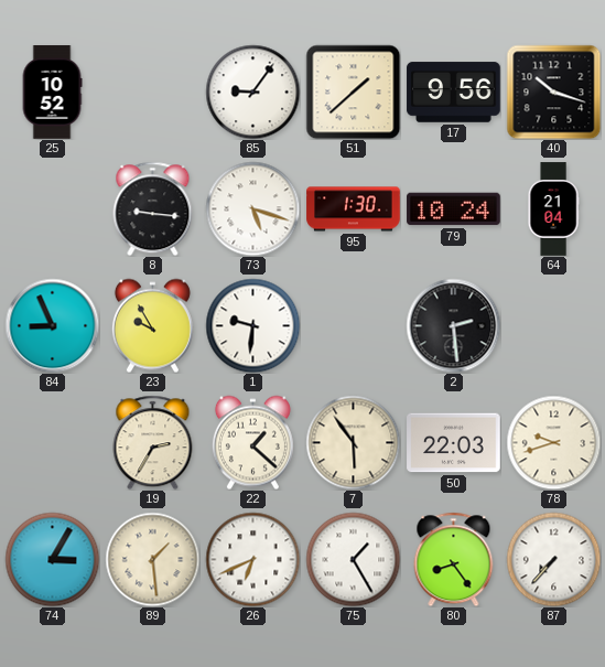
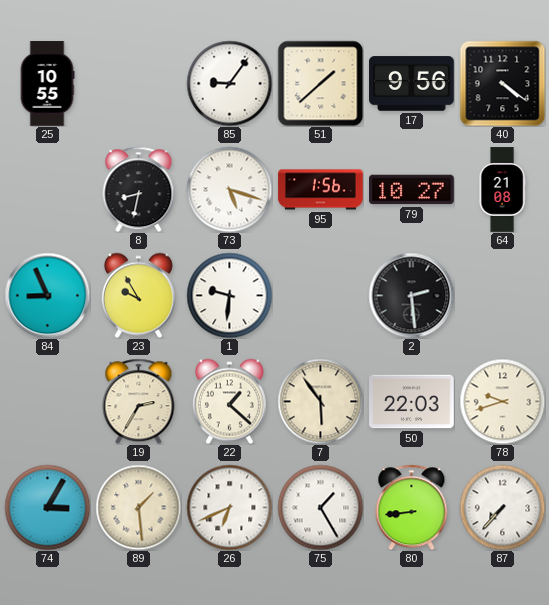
25: 10:52 -> 10:55 (47, 84)
40: 10:18 -> 4:21 (502, 83)
8: 9:16 -> 8:32 (139, 189)
95: 1:30 -> 1:56 (321, 190)
79: 10:24 -> 10:27 (412, 190)
64: 21:04 -> 21:08 (502, 190)
80: 8:24 -> 8:44 (412, 507)
